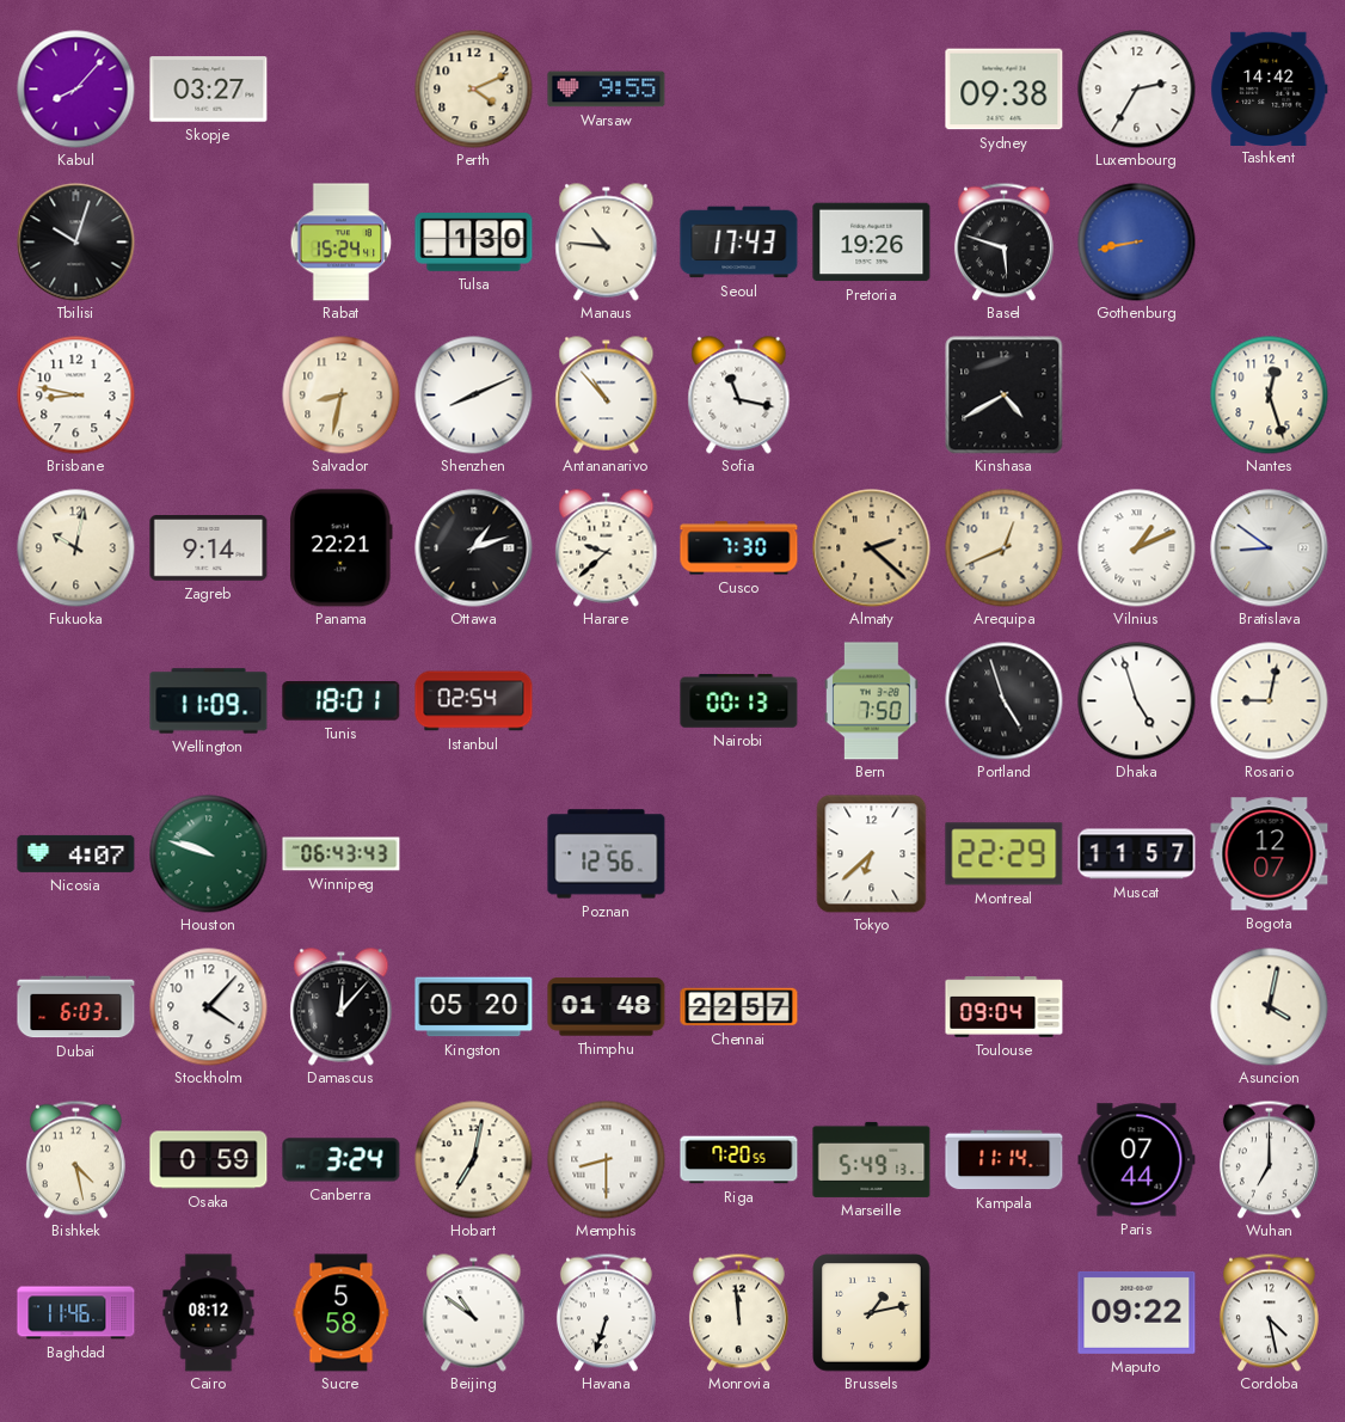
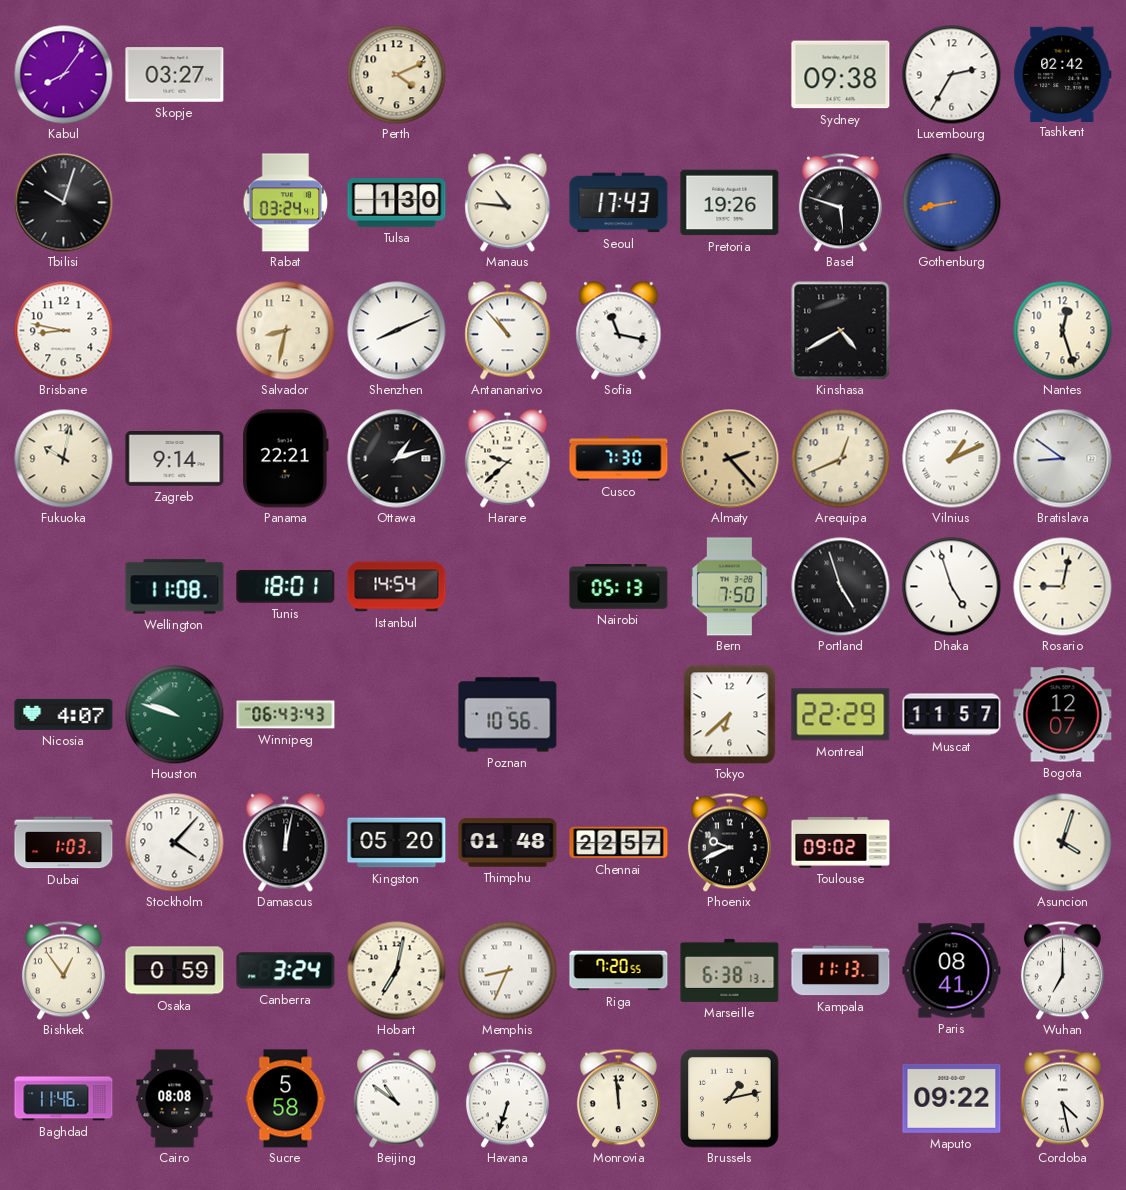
Kabul: 8:07 -> 8:06 (64, 75)
Warsaw: 9:55 -> none (607, 90)
Tashkent: 14:42 -> 02:42 (1063, 74)
Rabat: 15:24 -> 03:24 (286, 203)
Almaty: 2:22 -> 2:23 (730, 459)
Wellington: 11:09 -> 11:08 (175, 587)
Istanbul: 02:54 -> 14:54 (397, 587)
Nairobi: 00:13 -> 05:13 (619, 587)
Poznan: 12:56 -> 10:56 (508, 715)
Dubai: 6:03 -> 1:03 (64, 843)
Damascus: 12:07 -> 12:02 (286, 843)
Phoenix: none -> 9:41 (729, 842)
Toulouse: 09:04 -> 09:02 (841, 843)
Asuncion: 4:02 -> 4:03 (1063, 843)
Bishkek: 4:28 -> 12:54 (63, 970)
Memphis: 8:30 -> 8:34 (508, 971)
Marseille: 5:49 -> 6:38 (730, 970)
Kampala: 11:14 -> 11:13 (841, 971)
Paris: 07:44 -> 08:41 (952, 971)
Cairo: 08:12 -> 08:08 (175, 1099)
